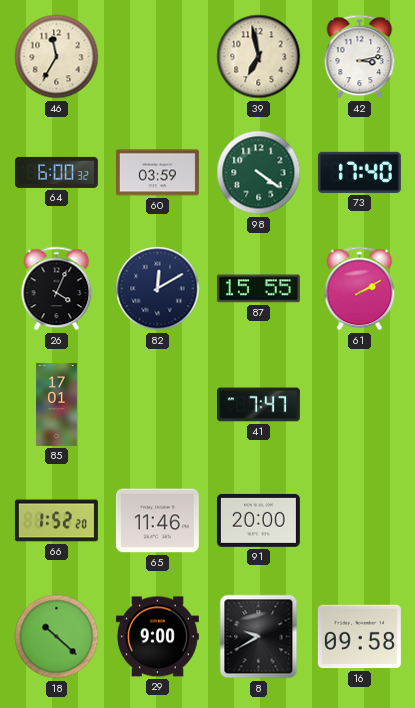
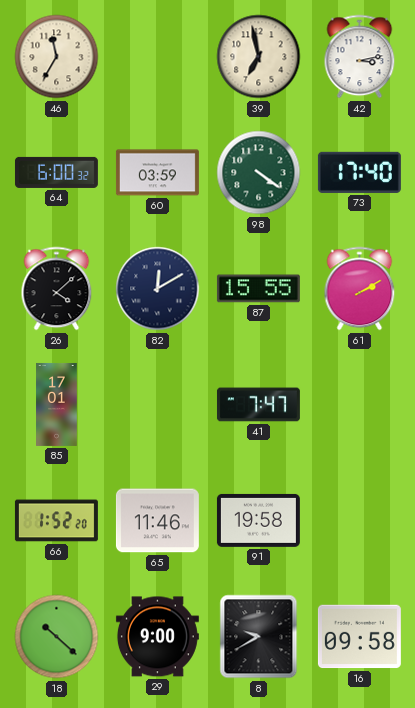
26: 4:04 -> 4:08 (57, 289)
91: 20:00 -> 19:58 (258, 520)
